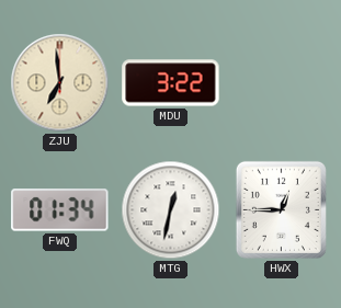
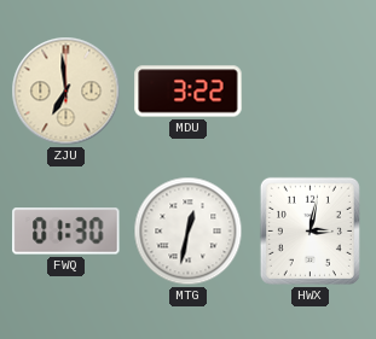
FWQ: 01:34 -> 01:30 (66, 232)
HWX: 12:45 -> 3:02 (310, 230)
